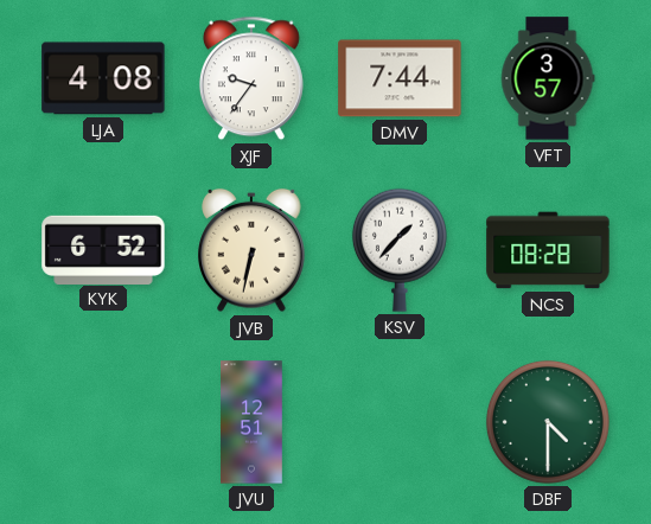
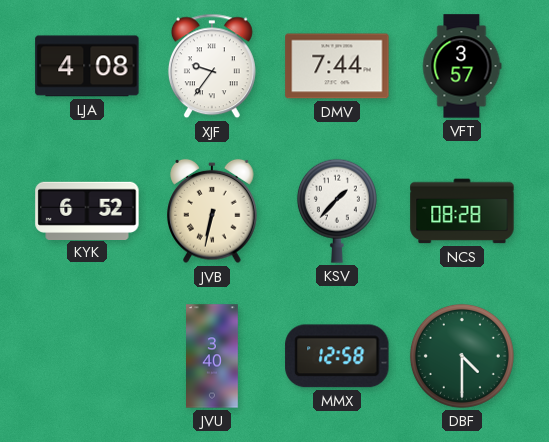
JVU: 12:51 -> 3:40 (213, 356)
MMX: none -> 12:58 (337, 356)
